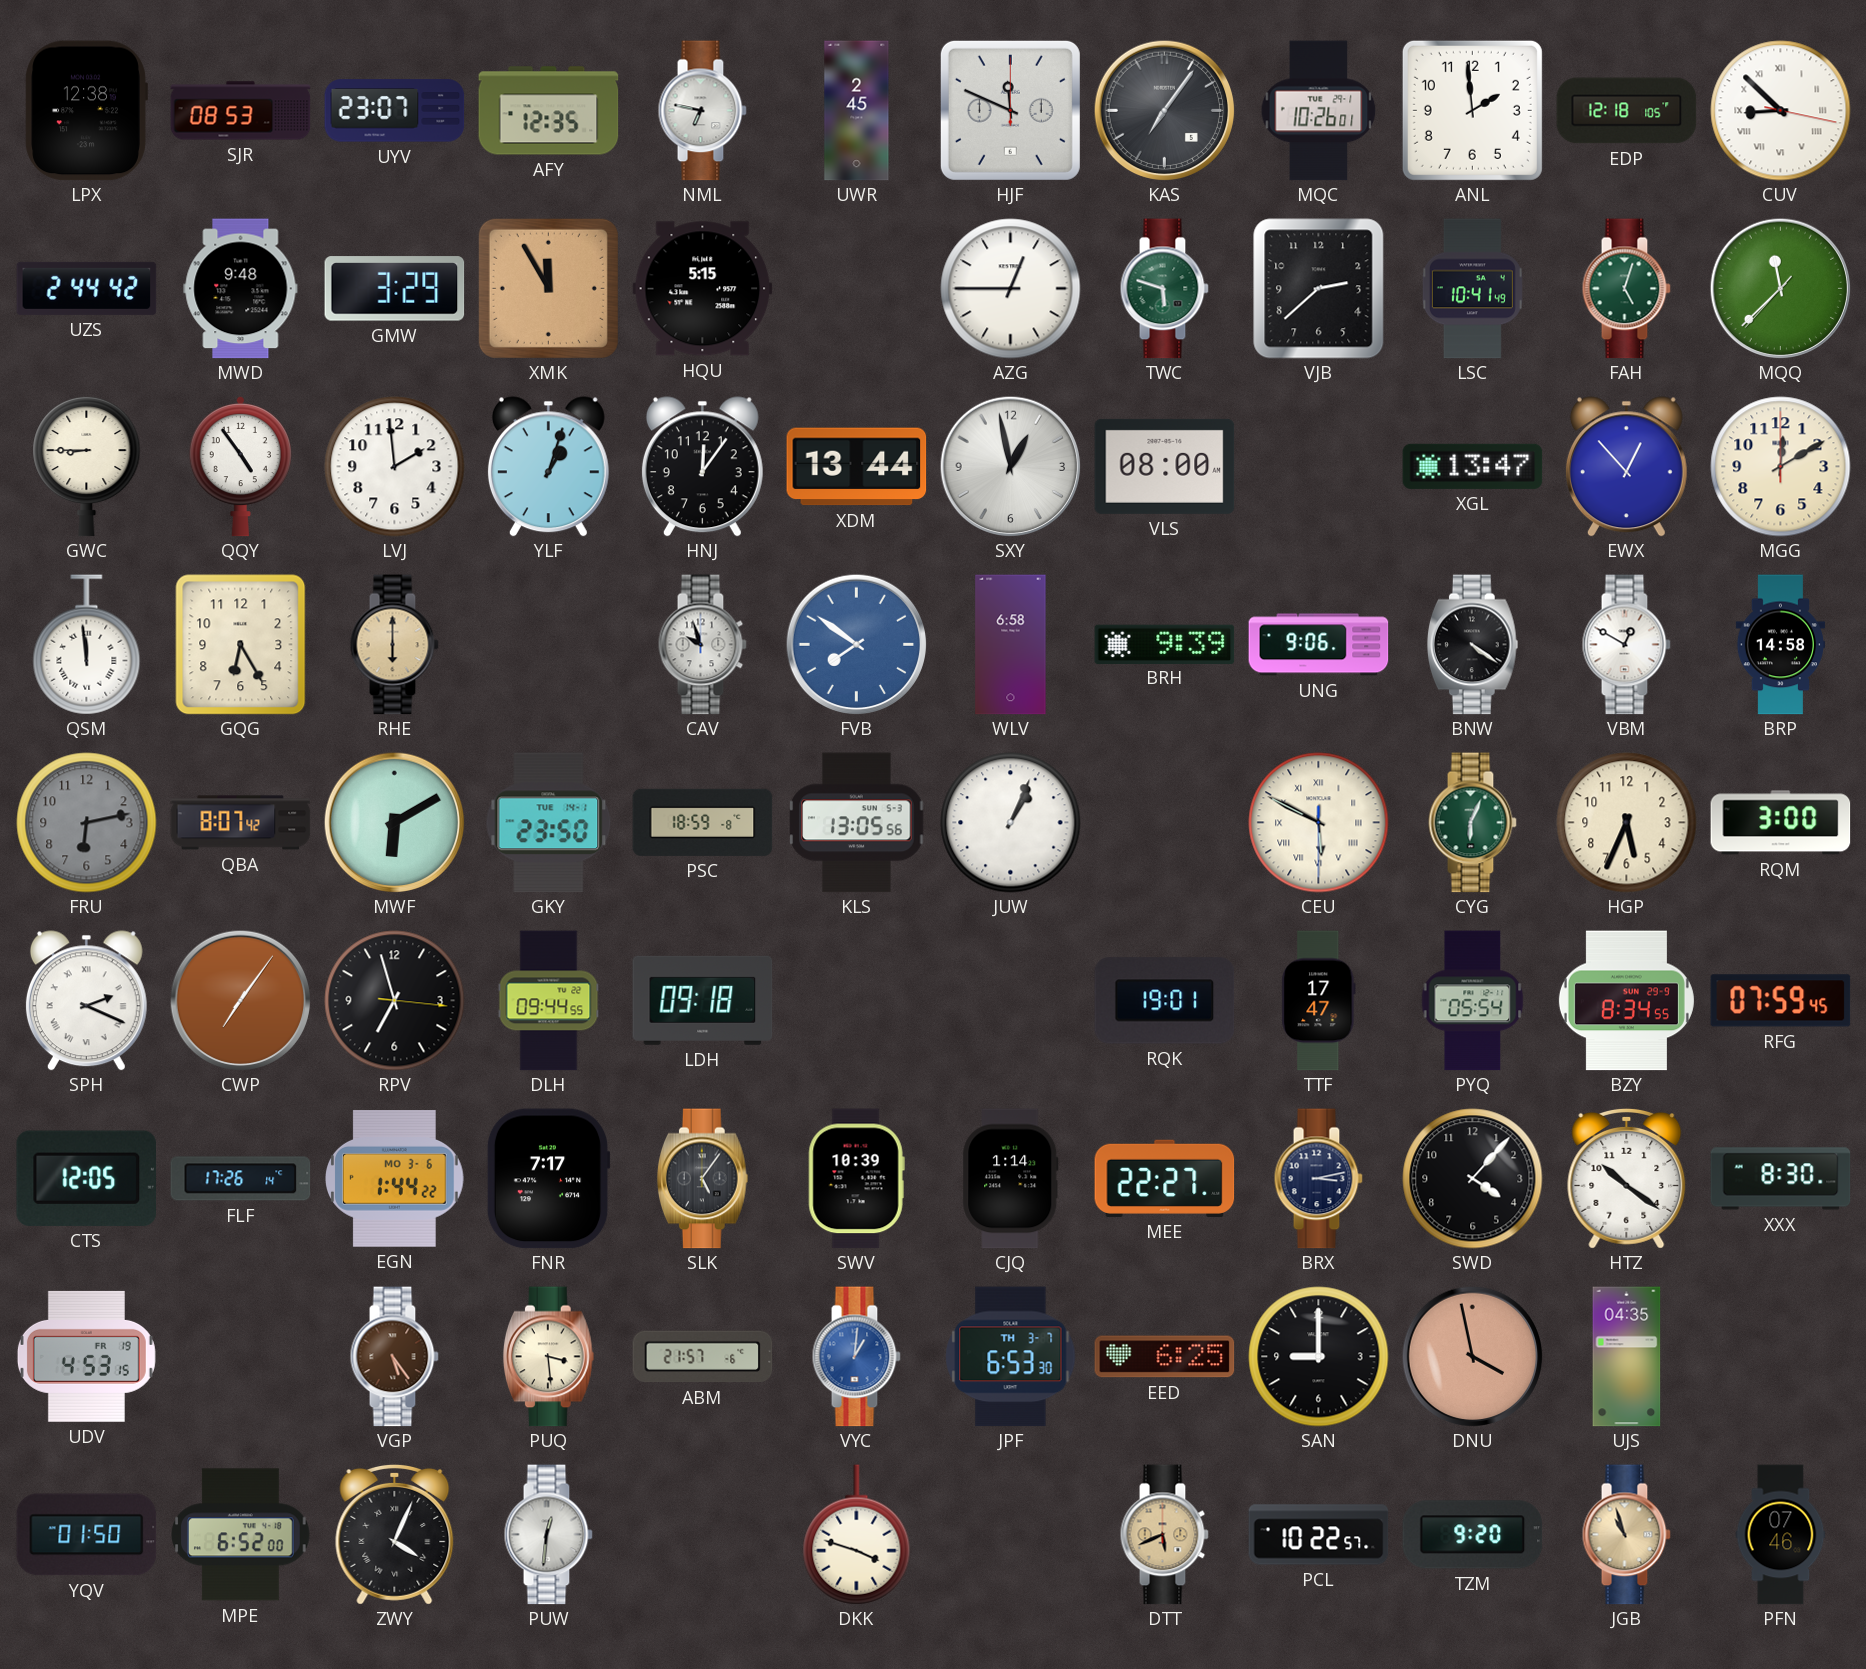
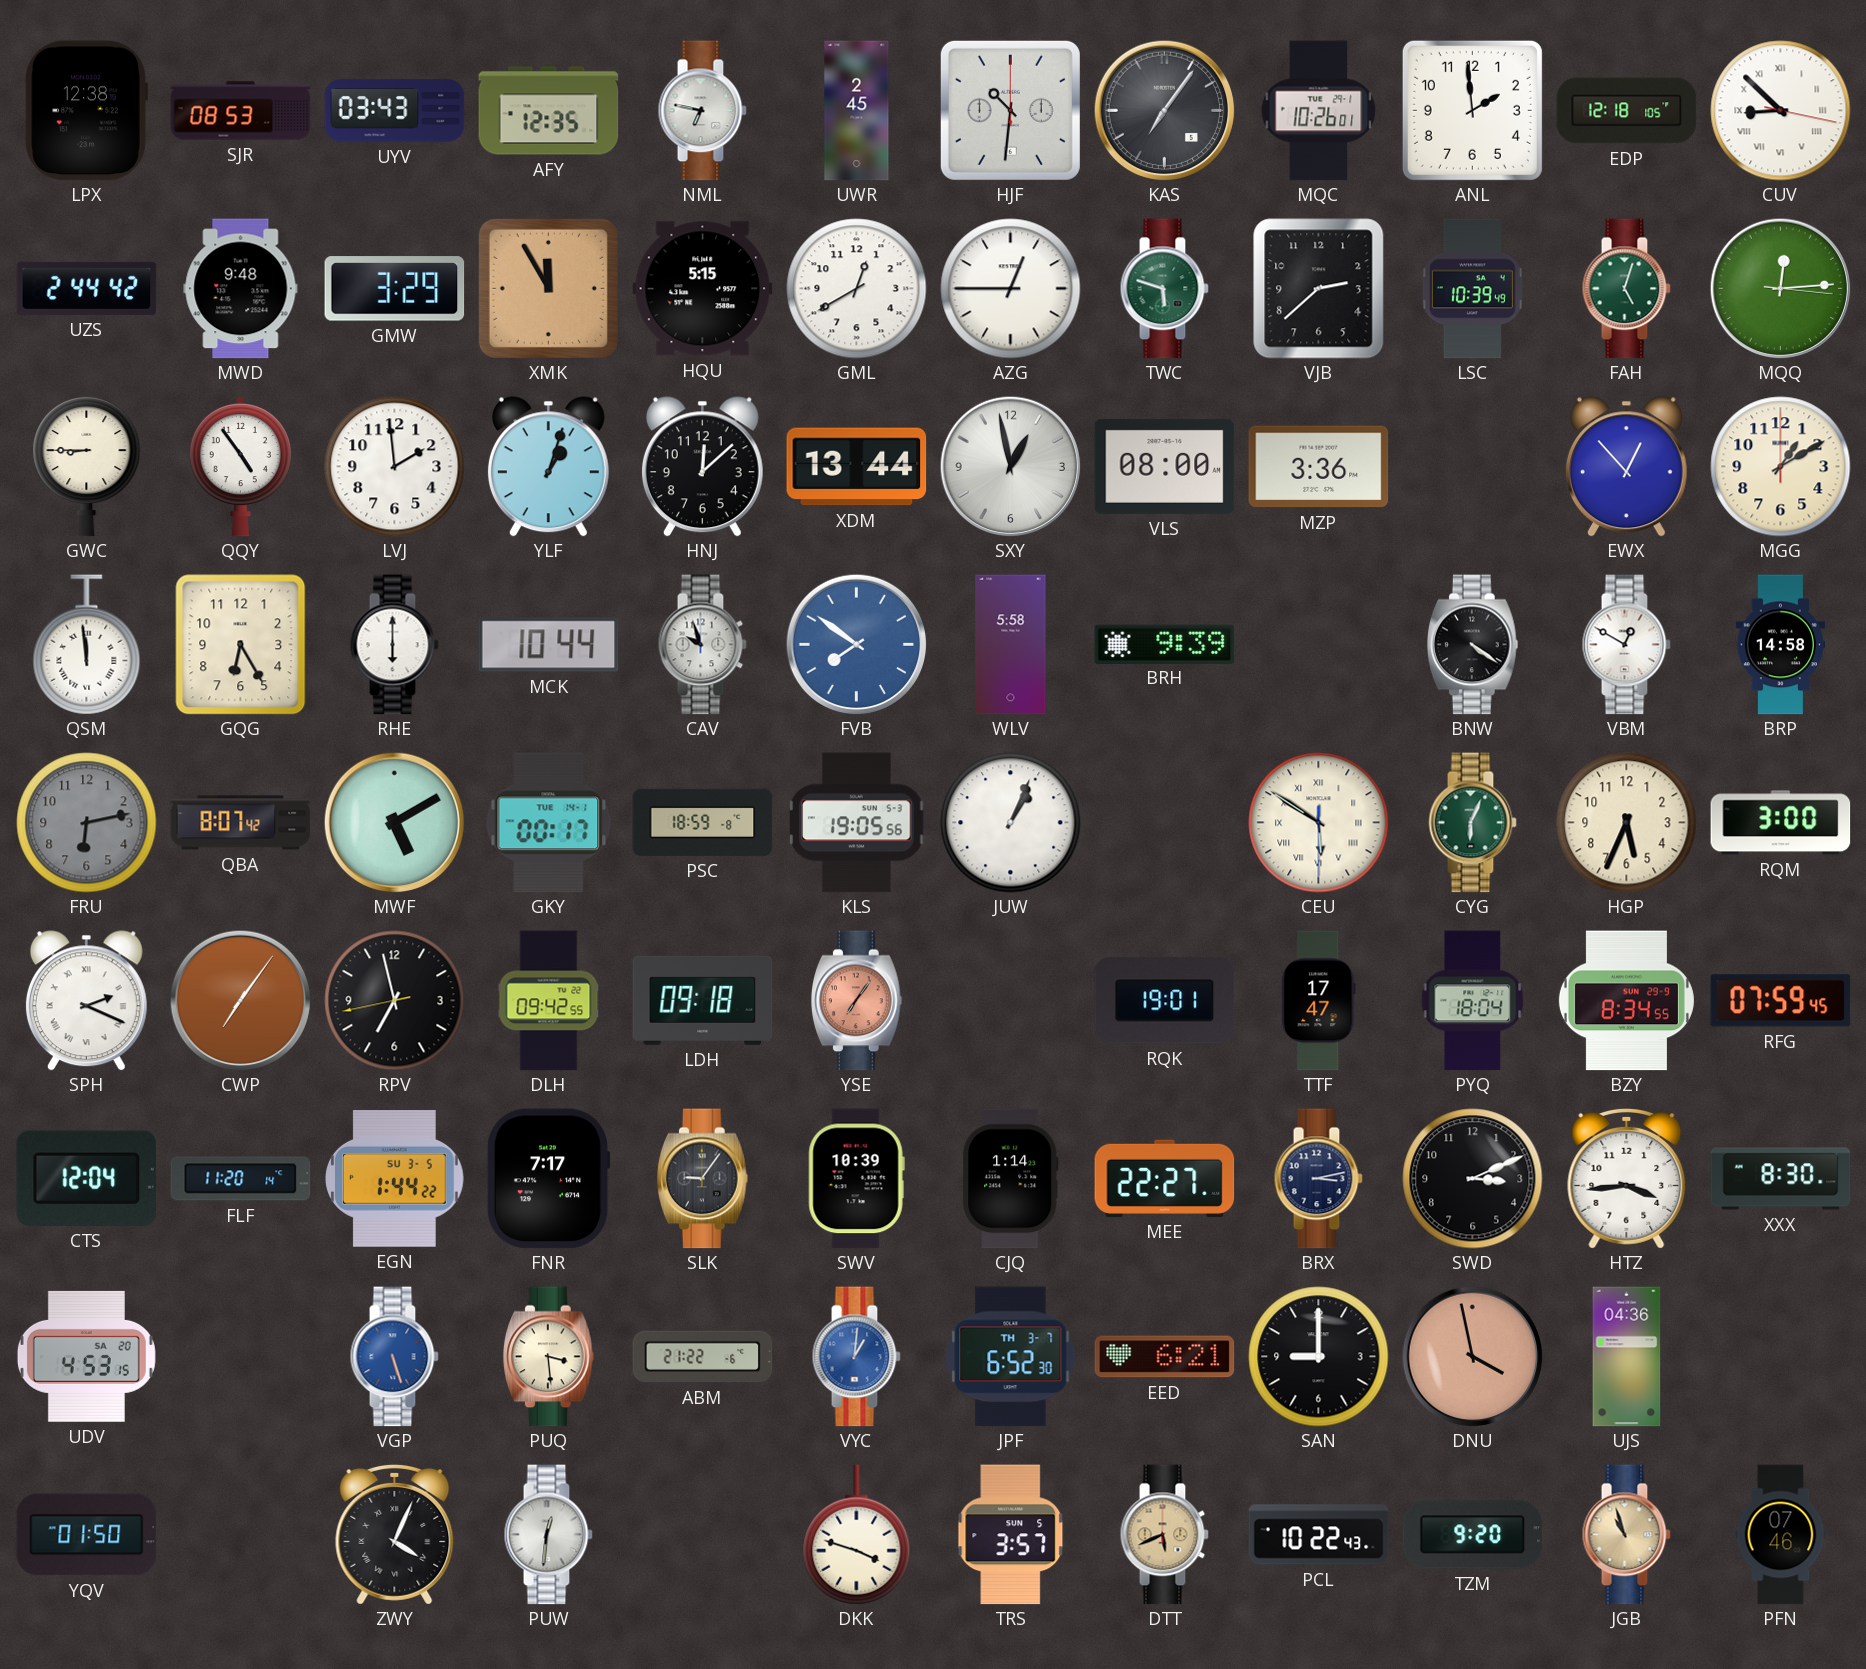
UYV: 23:07 -> 03:43 (395, 111)
HJF: 11:49 -> 10:31 (1010, 110)
GML: none -> 12:40 (857, 289)
LSC: 10:41 -> 10:39 (1472, 289)
MQQ: 11:37 -> 12:14 (1780, 288)
HNJ: 12:06 -> 12:08 (702, 467)
MZP: none -> 3:36 (1319, 467)
XGL: 13:47 -> none (1473, 466)
MGG: 12:10 -> 1:10 (1781, 467)
RHE dial: champagne -> white (394, 645)
MCK: none -> 10:44 (549, 645)
WLV: 6:58 -> 5:58 (1011, 645)
UNG: 9:06 -> none (1319, 645)
MWF: 6:10 -> 5:10 (394, 822)
GKY: 23:50 -> 00:17 (549, 823)
KLS: 13:05 -> 19:05 (857, 823)
CEU: 5:49 -> 5:50 (1319, 823)
RPV: 6:57:16 -> 6:57:43 (395, 1001)
DLH: 09:44 -> 09:42 (549, 1001)
YSE: none -> 7:06 (856, 1001)
PYQ: 05:54 -> 18:04 (1473, 1001)
CTS: 12:05 -> 12:04 (86, 1178)
FLF: 17:26 -> 11:20 (241, 1179)
EGN date: MO 3-6 -> SU 3-5 (395, 1179)
SLK: 5:06 -> 9:06 (702, 1179)
SWD: 4:07 -> 3:11 (1473, 1179)
HTZ: 10:21 -> 3:44 (1627, 1178)
UDV date: FR 19 -> SA 20 (86, 1356)
VGP: 5:24 -> 5:27 (394, 1357)
VGP dial: brown -> blue (394, 1357)
ABM: 21:57 -> 21:22 (703, 1357)
JPF: 6:53 -> 6:52 (1011, 1357)
EED: 6:25 -> 6:21 (1165, 1357)
UJS: 04:35 -> 04:36 (1627, 1357)
MPE: 6:52 -> none (241, 1535)
TRS: none -> 3:57 (1011, 1535)
PCL: 10:22:57 -> 10:22:43 (1319, 1535)
